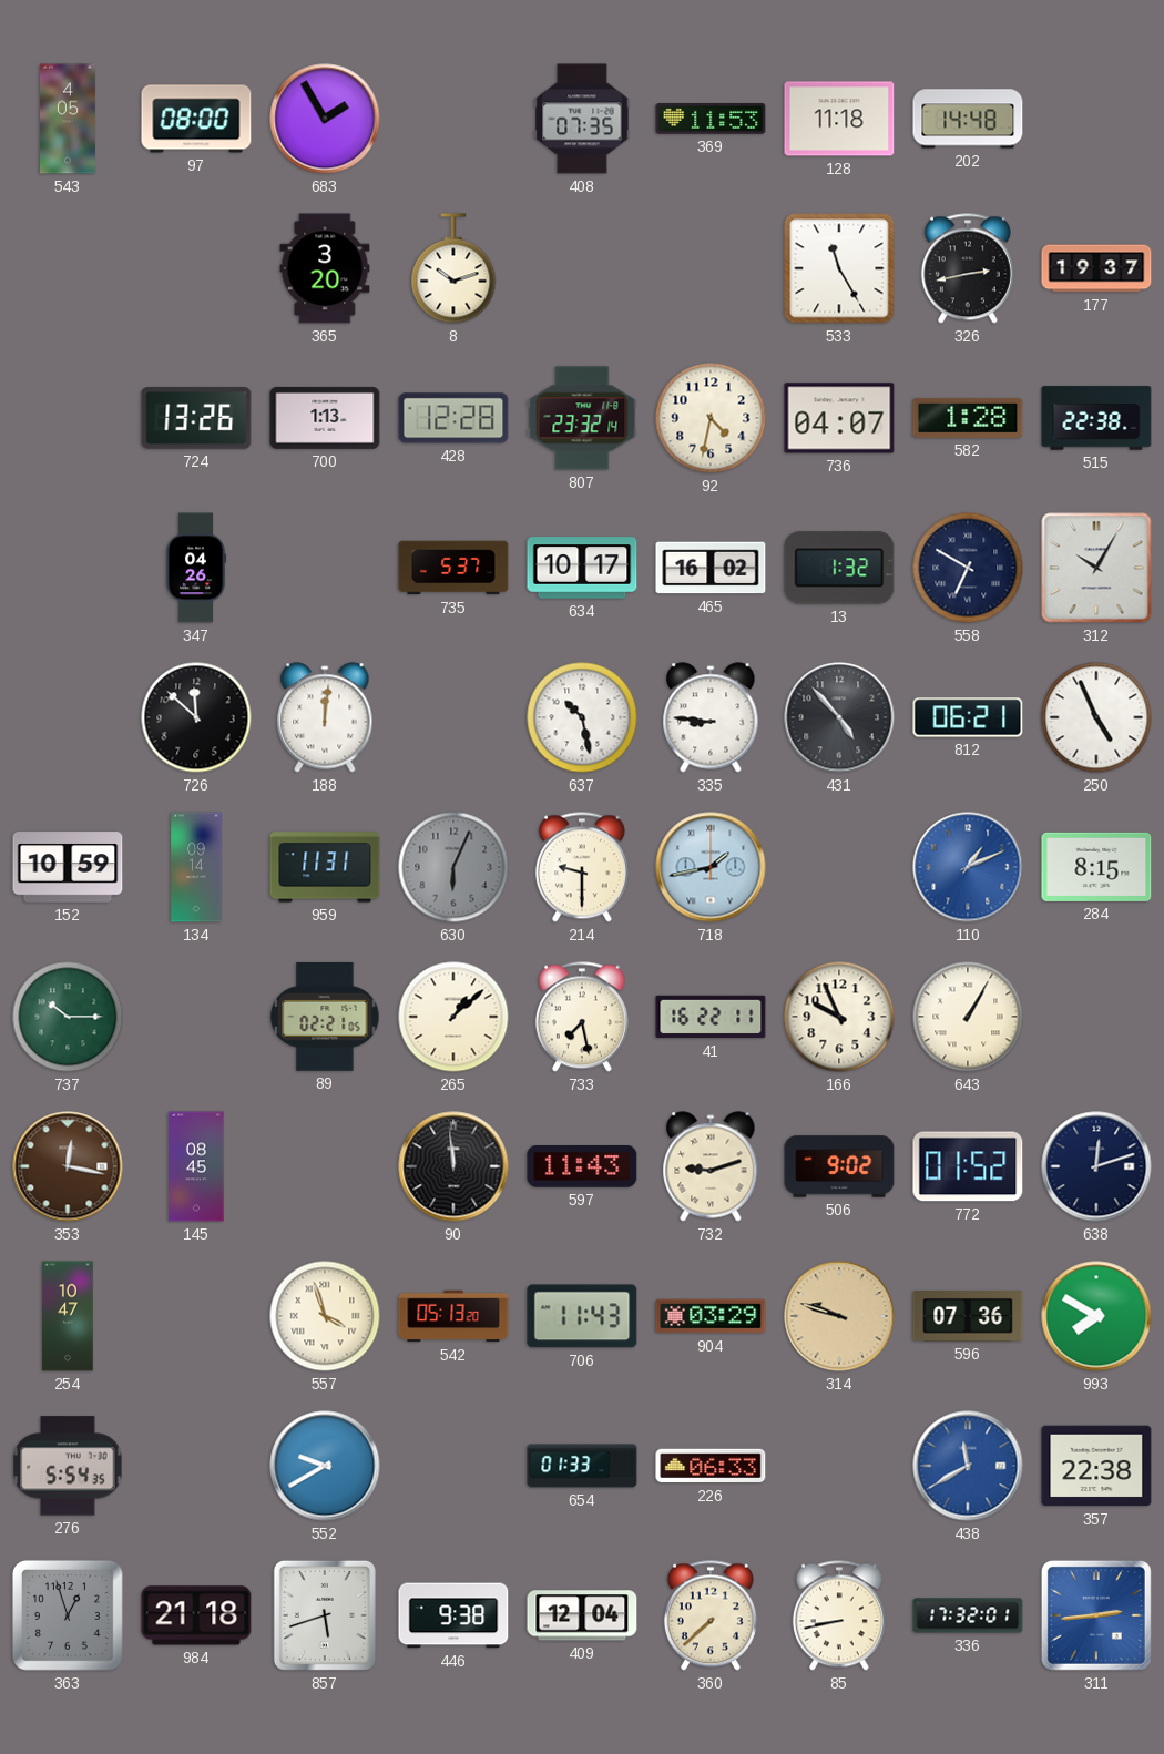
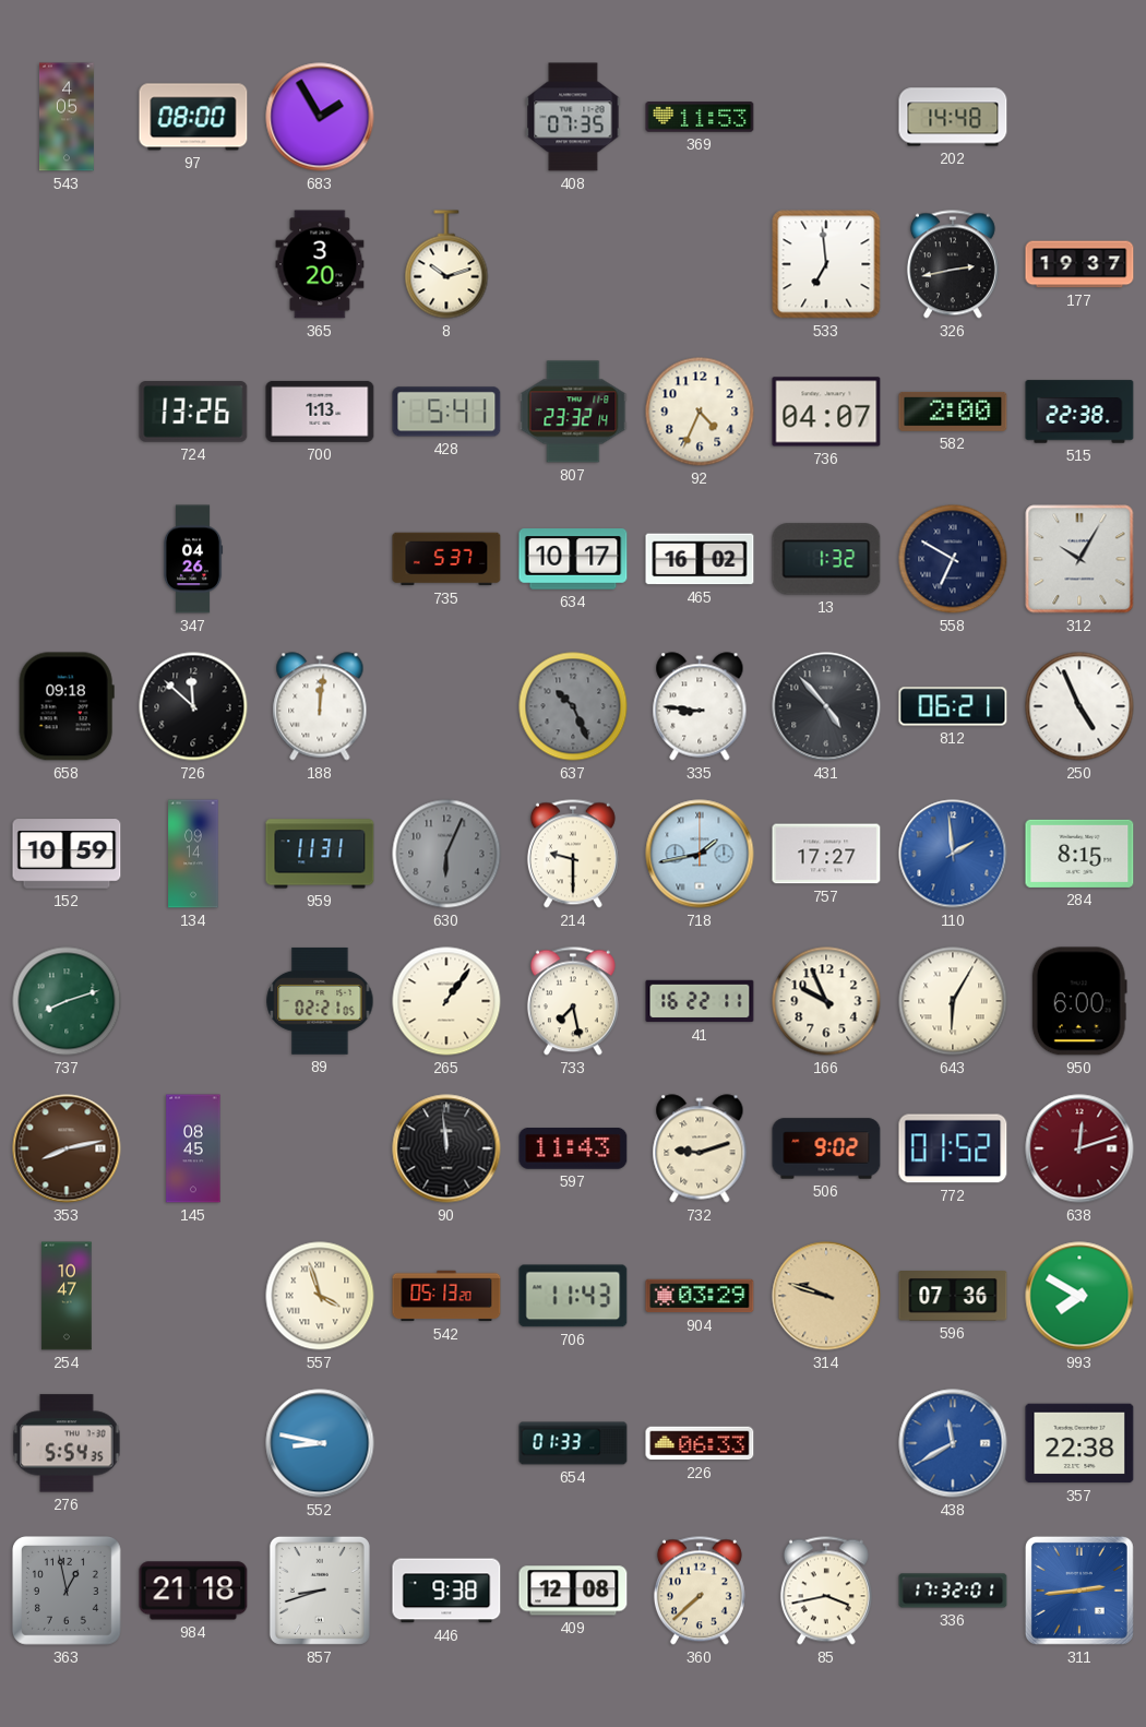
128: 11:18 -> none (839, 119)
533: 11:25 -> 6:59 (826, 264)
428: 12:28 -> 5:41 (446, 412)
92: 4:32 -> 4:34 (700, 412)
582: 1:28 -> 2:00 (953, 412)
658: none -> 09:18 (67, 706)
637: 10:28 -> 10:26 (573, 706)
637 dial: white -> grey (573, 706)
757: none -> 17:27 (826, 854)
110: 1:11 -> 1:59 (953, 854)
737: 10:15 -> 8:12 (67, 1001)
265: 1:08 -> 1:06 (446, 1001)
643: 1:05 -> 6:05 (953, 1001)
950: none -> 6:00 (1079, 1001)
353: 12:17 -> 8:13 (67, 1148)
638 dial: navy -> burgundy (1079, 1148)
552: 9:40 -> 8:47 (320, 1443)
363: 12:57 -> 12:58 (67, 1591)
857: 5:42 -> 8:42 (320, 1591)
409: 12:04 -> 12:08 (573, 1591)
85: 8:43 -> 3:43 (826, 1591)
